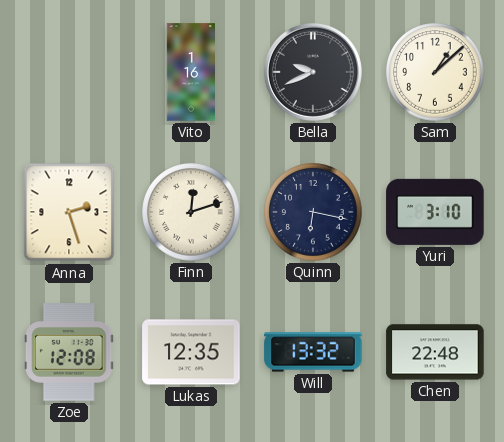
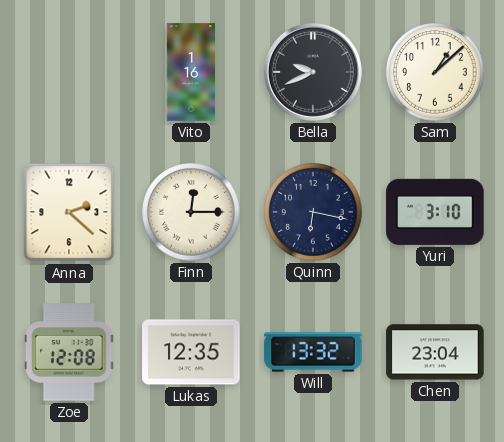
Anna: 2:27 -> 2:22 (69, 212)
Finn: 12:12 -> 12:15 (191, 212)
Chen: 22:48 -> 23:04 (435, 352)
